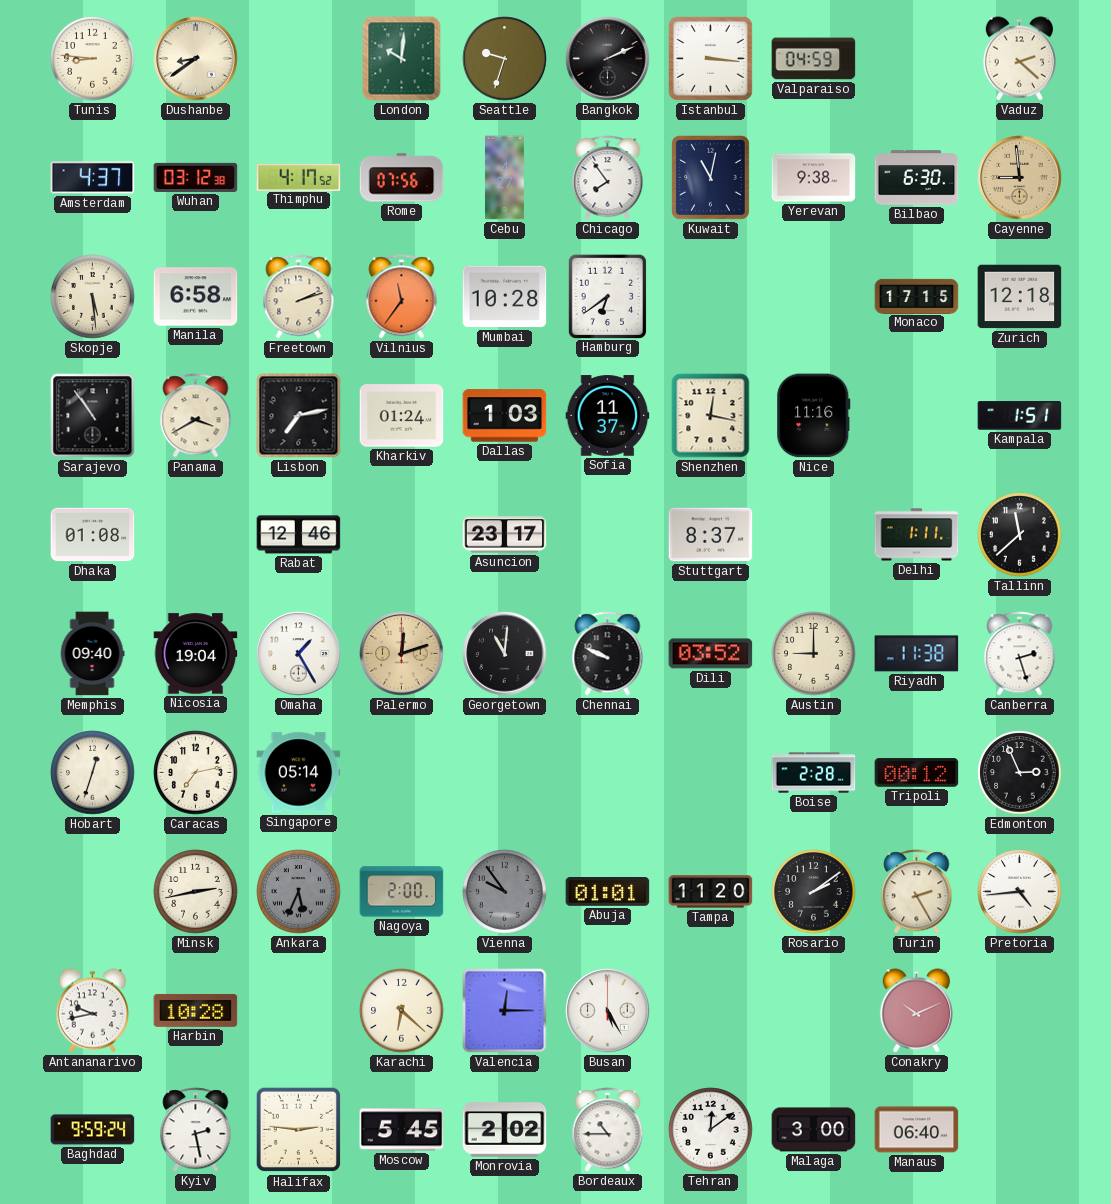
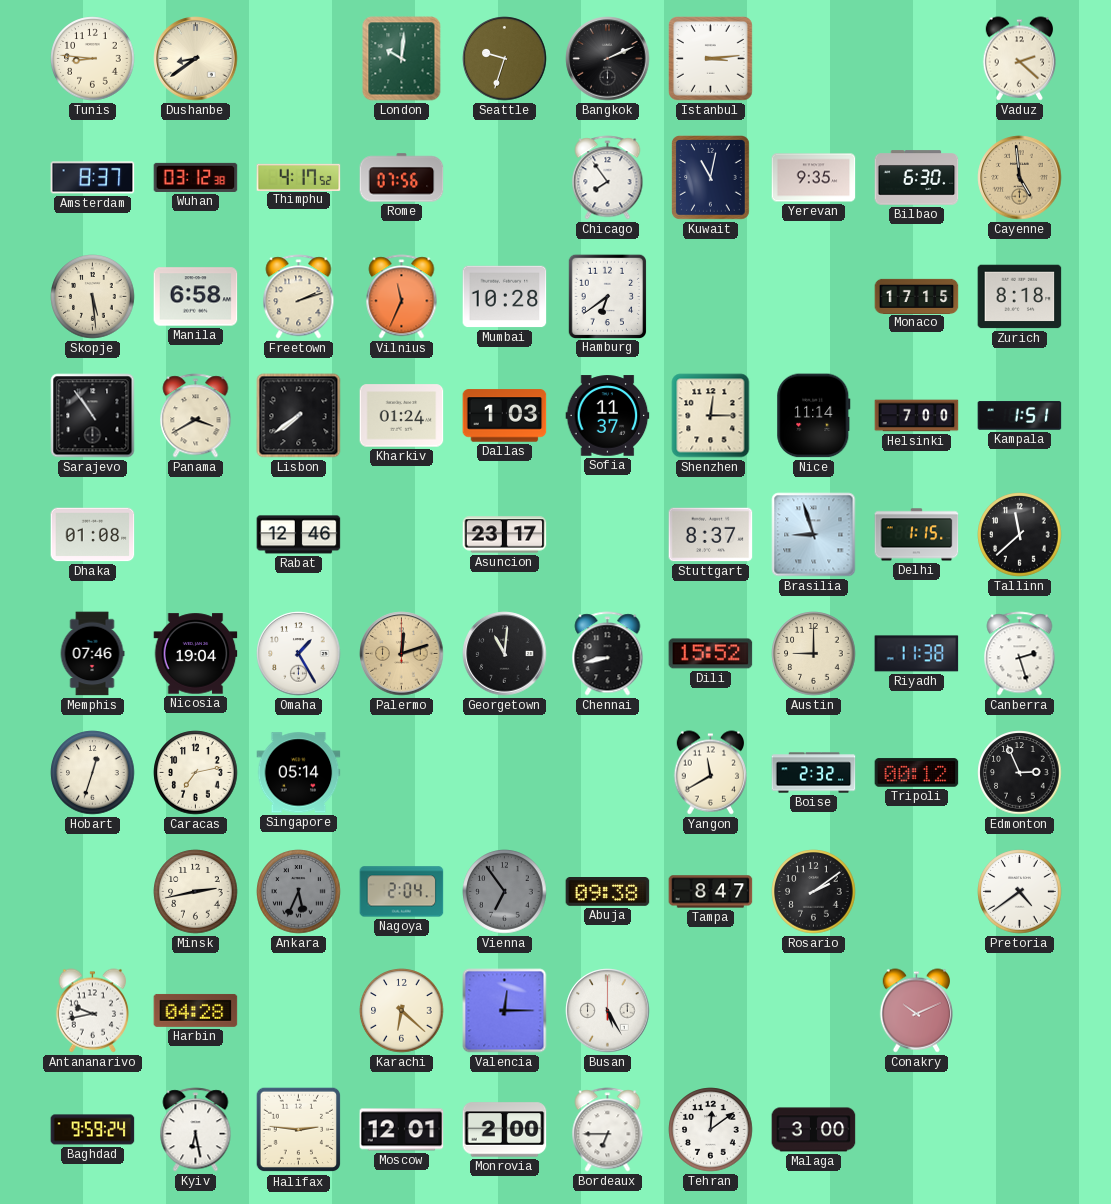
Istanbul: 3:16 -> 3:14 (711, 59)
Valparaiso: 04:59 -> none (814, 59)
Amsterdam: 4:37 -> 8:37 (93, 178)
Cebu: 4:27 -> none (504, 178)
Yerevan: 9:38 -> 9:35 (814, 178)
Cayenne: 8:59 -> 4:59 (1020, 178)
Vilnius: 11:36 -> 11:34 (402, 297)
Zurich: 12:18 -> 8:18 (1020, 297)
Lisbon: 7:13 -> 7:39 (299, 416)
Shenzhen: 12:17 -> 12:15 (711, 416)
Nice: 11:16 -> 11:14 (814, 416)
Helsinki: none -> 7:00 (917, 416)
Brasilia: none -> 8:57 (814, 535)
Delhi: 1:11 -> 1:15 (917, 535)
Memphis: 09:40 -> 07:46 (92, 654)
Chennai: 9:49 -> 8:43 (608, 654)
Dili: 03:52 -> 15:52 (711, 654)
Yangon: none -> 11:40 (710, 773)
Boise: 2:28 -> 2:32 (814, 773)
Nagoya: 2:00 -> 2:04 (402, 892)
Vienna: 9:54 -> 6:54 (505, 892)
Abuja: 01:01 -> 09:38 (608, 892)
Tampa: 11:20 -> 8:47 (711, 892)
Turin: 2:25 -> none (917, 892)
Pretoria: 4:44 -> 4:39 (1020, 892)
Harbin: 10:28 -> 04:28 (196, 1010)
Kyiv: 2:28 -> 6:28 (196, 1130)
Moscow: 5:45 -> 12:01 (402, 1130)
Monrovia: 2:02 -> 2:00 (505, 1130)
Bordeaux: 10:45 -> 6:45 (608, 1130)
Manaus: 06:40 -> none (917, 1130)
